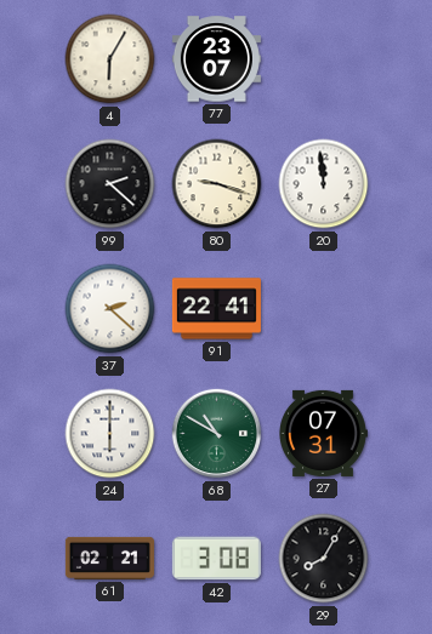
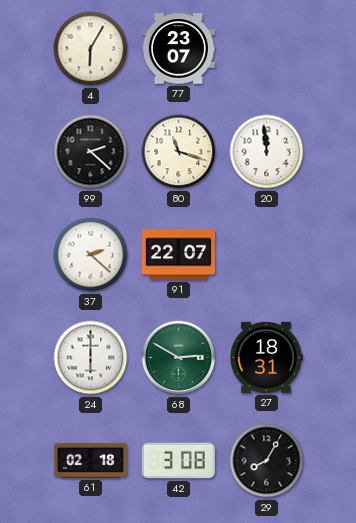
80: 9:18 -> 11:18 (179, 152)
91: 22:41 -> 22:07 (178, 255)
68: 10:50 -> 2:50 (179, 358)
27: 07:31 -> 18:31 (267, 357)
61: 02:21 -> 02:18 (90, 460)
